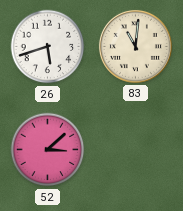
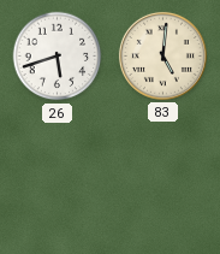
83: 11:01 -> 5:01 (162, 55)
52: 3:08 -> none (48, 150)
